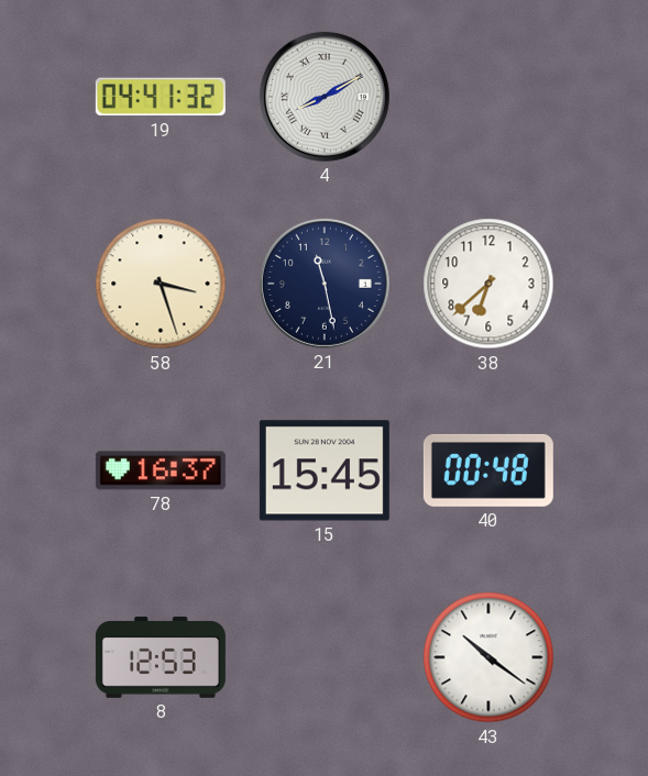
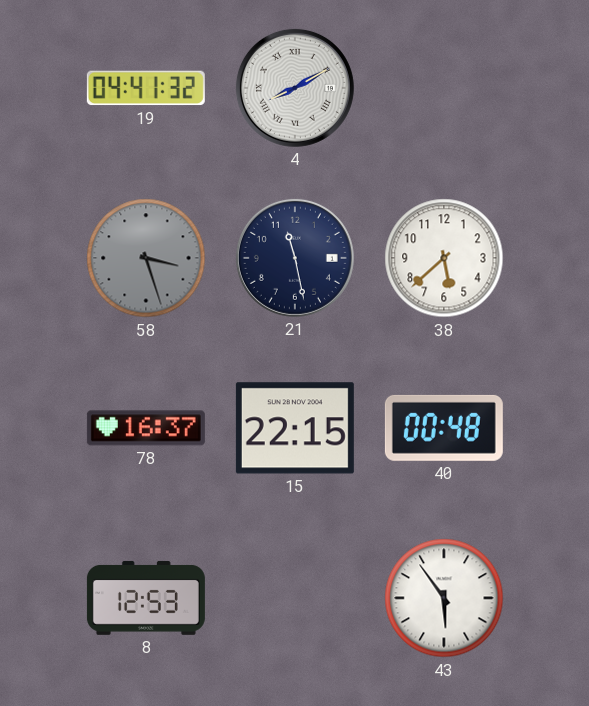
58 dial: cream -> grey (146, 258)
38: 6:38 -> 5:38 (444, 258)
15: 15:45 -> 22:15 (295, 428)
43: 10:21 -> 5:54 (444, 598)
